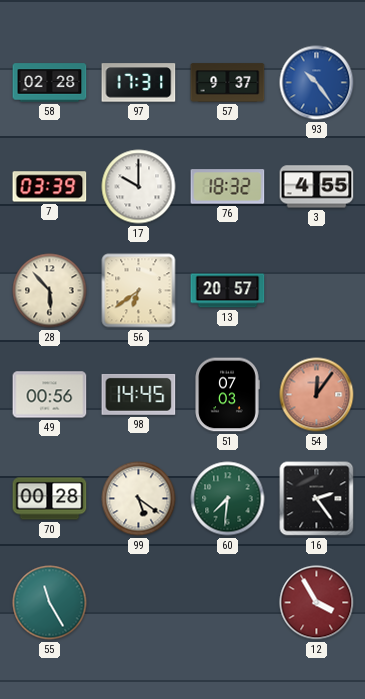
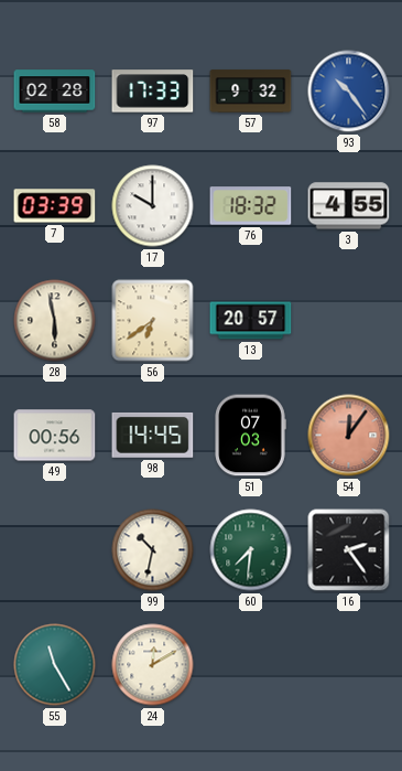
97: 17:31 -> 17:33 (153, 92)
57: 9:37 -> 9:32 (251, 92)
28: 5:53 -> 5:58 (55, 321)
70: 00:28 -> none (50, 499)
99: 5:21 -> 10:32 (153, 550)
24: none -> 12:10 (153, 665)
12: 3:55 -> none (317, 603)
